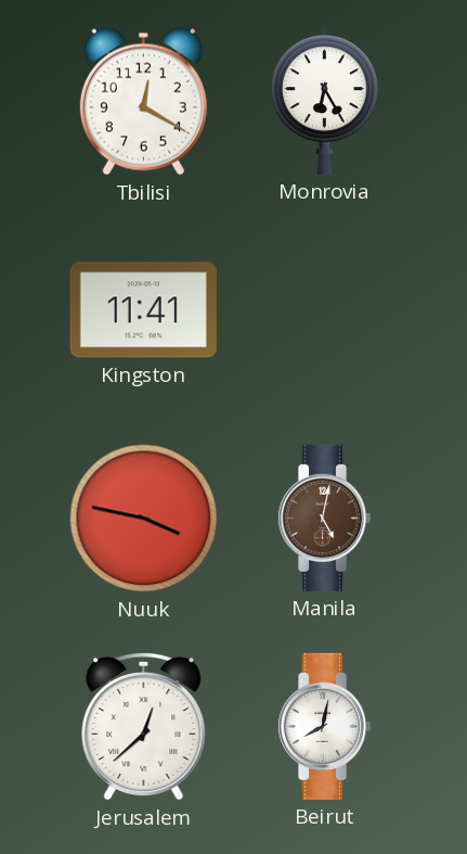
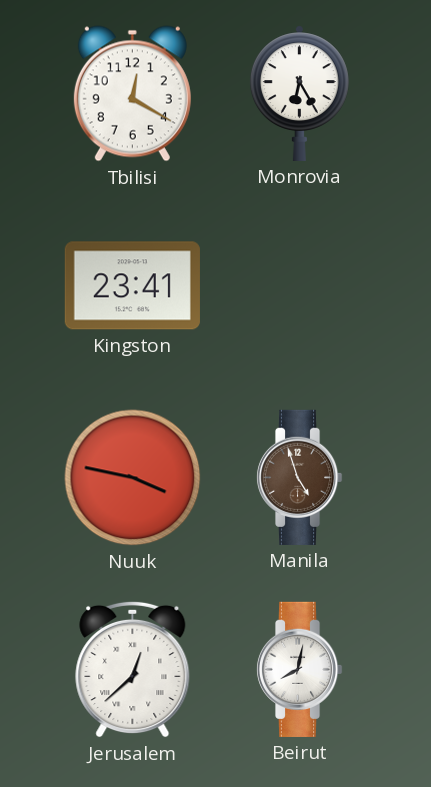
Kingston: 11:41 -> 23:41 (132, 286)
Manila: 5:02 -> 4:57 (299, 477)
